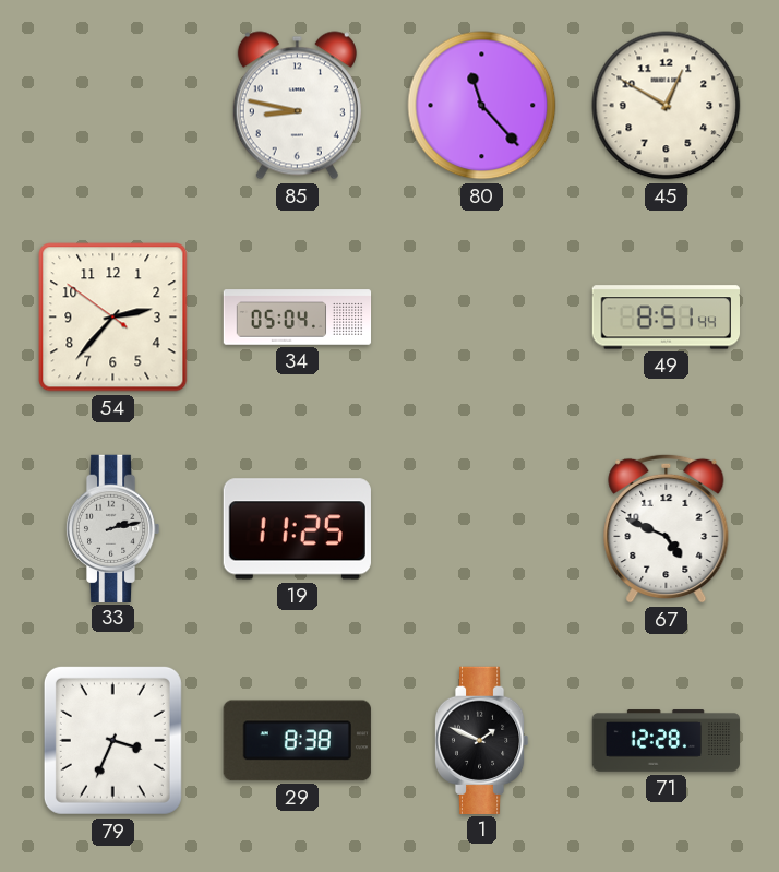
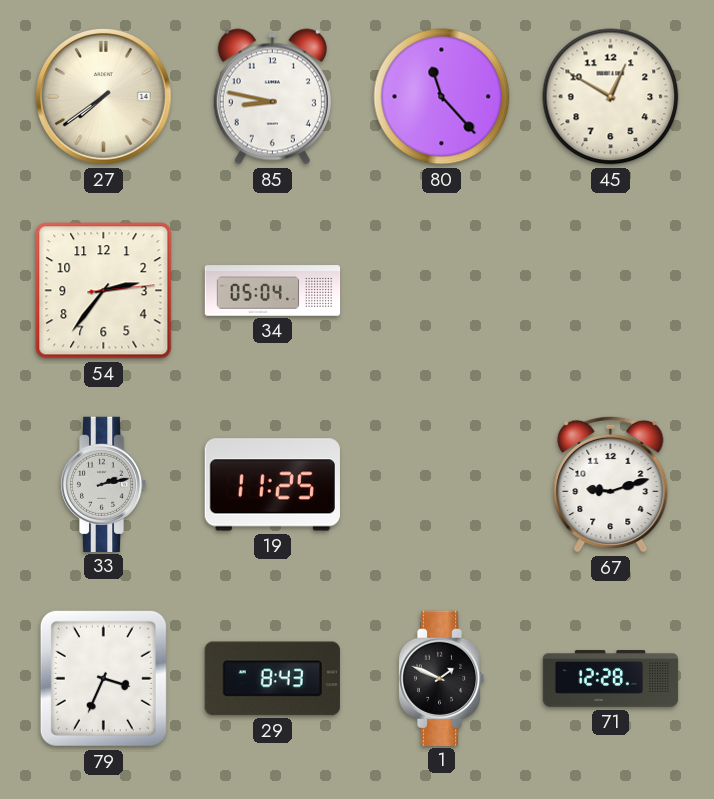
27: none -> 7:39 (104, 97)
54: 2:36:51 -> 2:36:14 (104, 291)
49: 8:51 -> none (666, 318)
67: 4:49 -> 9:12 (611, 484)
29: 8:38 -> 8:43 (272, 679)
